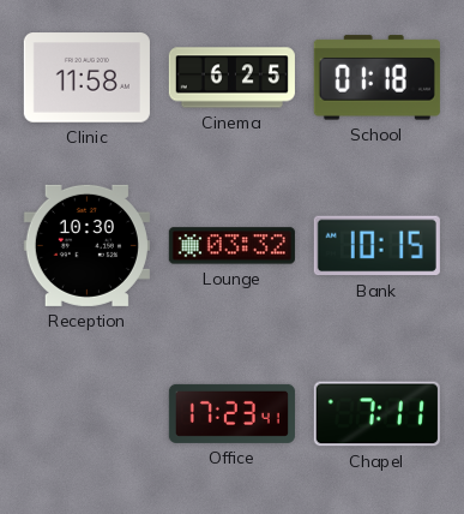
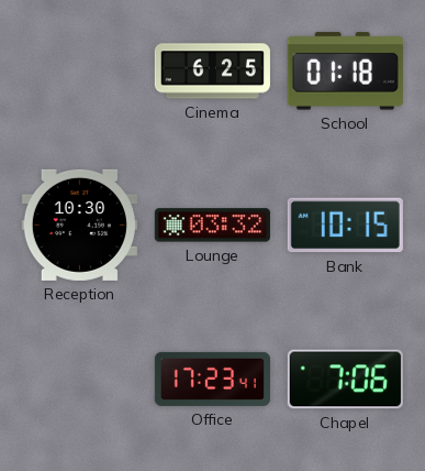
Clinic: 11:58 -> none (86, 78)
Chapel: 7:11 -> 7:06 (345, 380)
